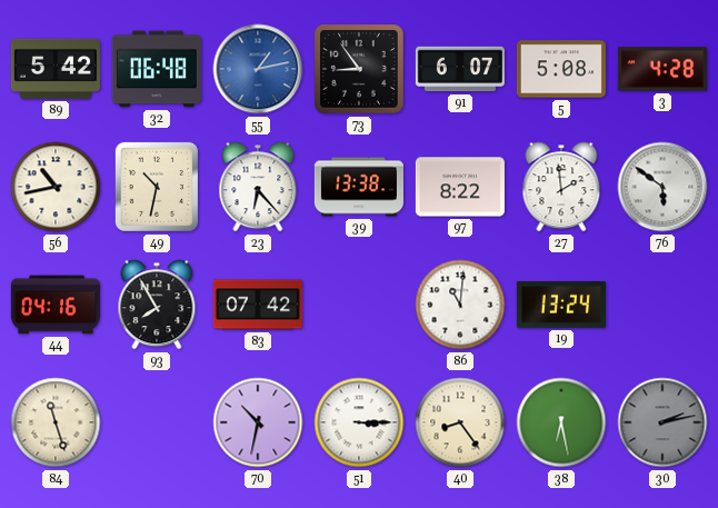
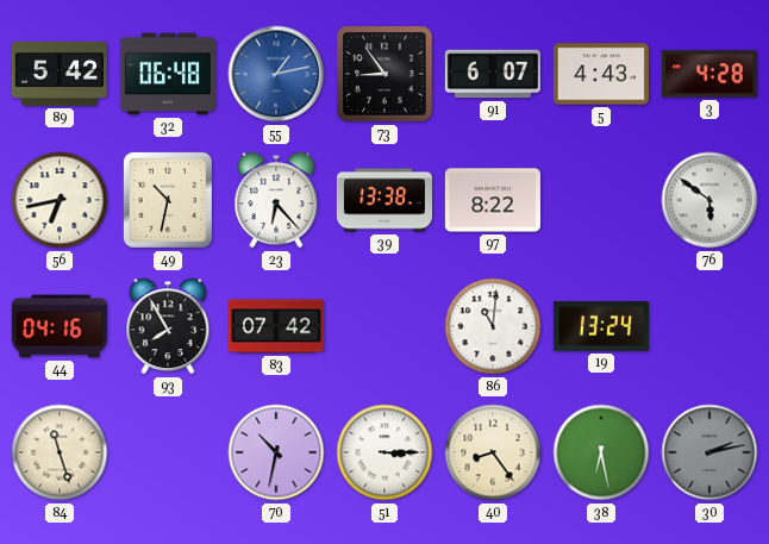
5: 5:08 -> 4:43 (601, 74)
56: 10:43 -> 6:43 (60, 200)
27: 1:59 -> none (561, 187)
